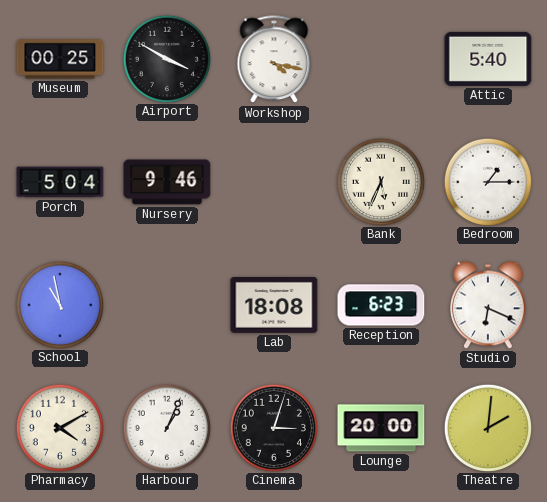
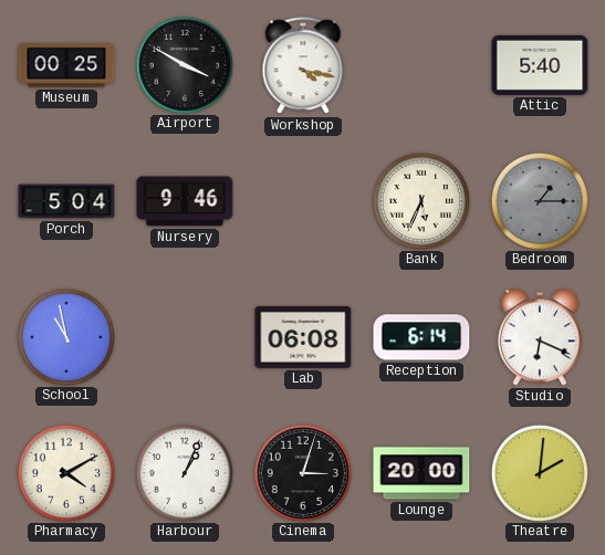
Bedroom dial: white -> grey (539, 200)
Lab: 18:08 -> 06:08 (303, 337)
Reception: 6:23 -> 6:14 (421, 337)
